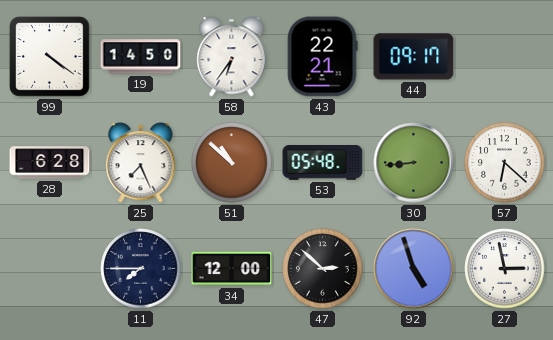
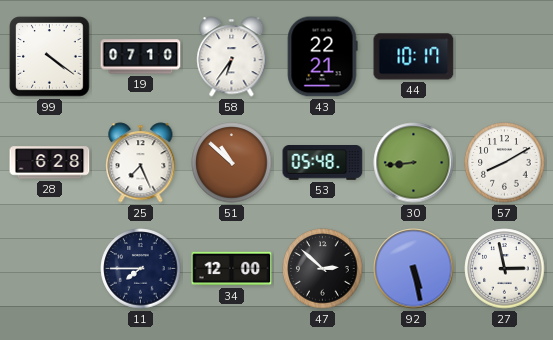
19: 14:50 -> 07:10 (141, 57)
44: 09:17 -> 10:17 (414, 57)
57: 6:22 -> 8:10 (505, 163)
92: 4:57 -> 5:28 (414, 269)
